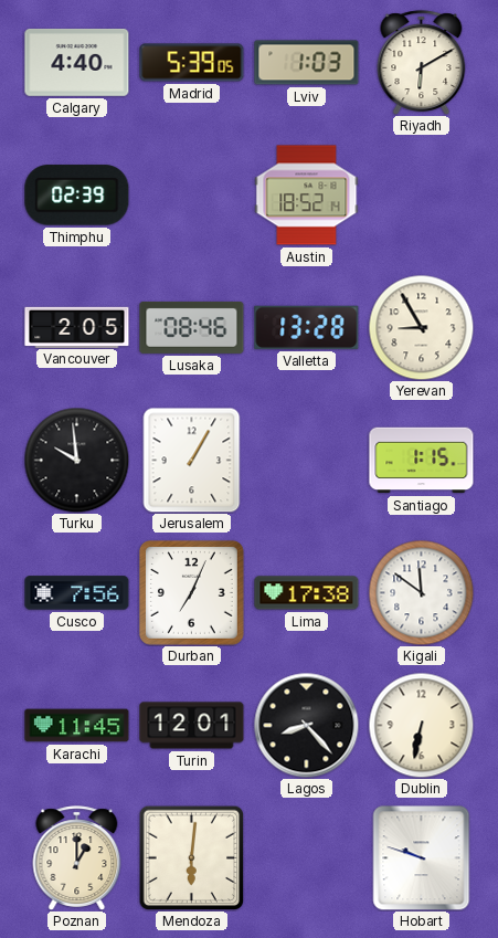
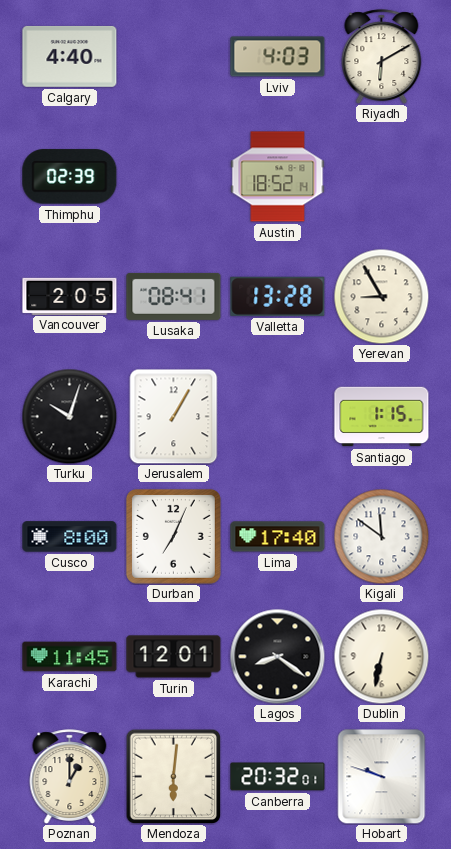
Madrid: 5:39 -> none (192, 63)
Lviv: 1:03 -> 4:03 (278, 57)
Lusaka: 08:46 -> 08:41 (174, 296)
Turku: 9:59 -> 10:03 (69, 416)
Cusco: 7:56 -> 8:00 (70, 537)
Lima: 17:38 -> 17:40 (278, 537)
Lagos: 8:23 -> 8:21 (277, 656)
Canberra: none -> 20:32 (278, 777)
